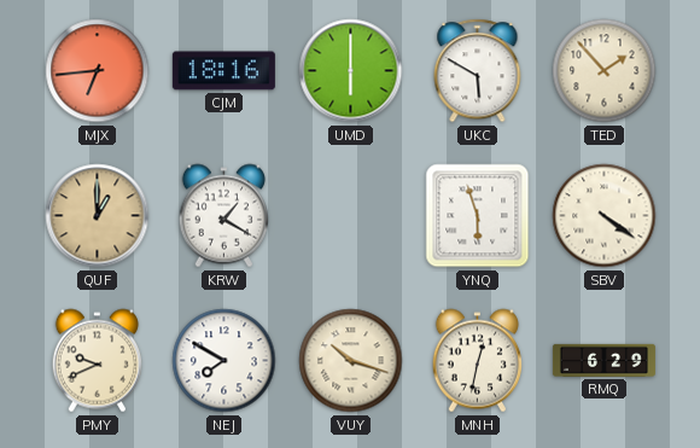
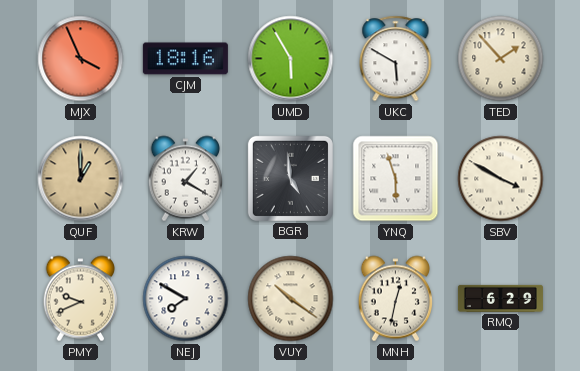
MJX: 6:44 -> 3:56 (81, 59)
UMD: 6:00 -> 5:55 (291, 59)
BGR: none -> 4:59 (290, 178)
SBV: 4:21 -> 3:50 (501, 179)
VUY: 10:18 -> 10:21 (291, 299)
